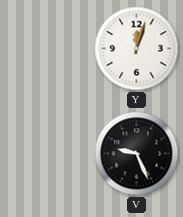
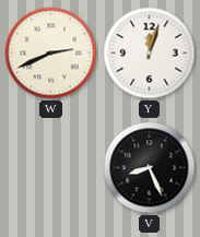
W: none -> 2:41 (51, 54)
V: 9:26 -> 8:26 (150, 168)
